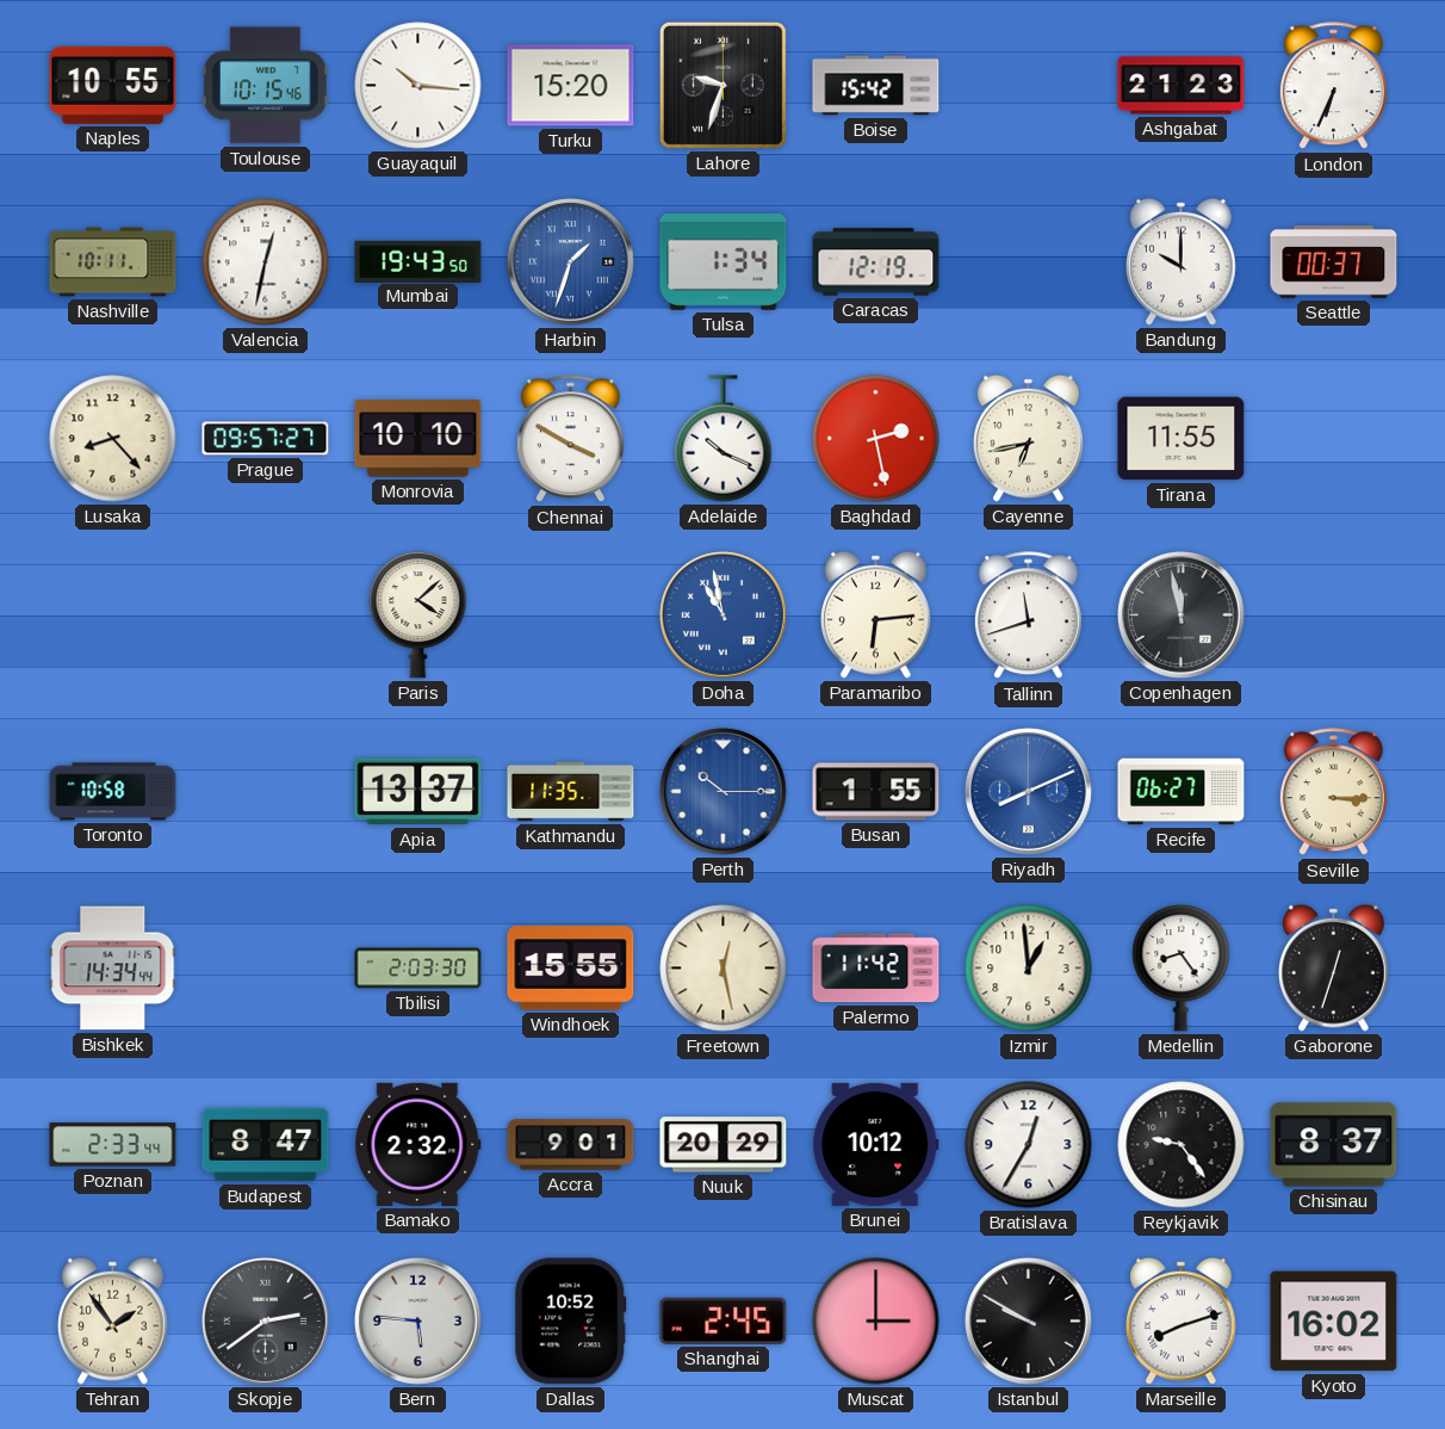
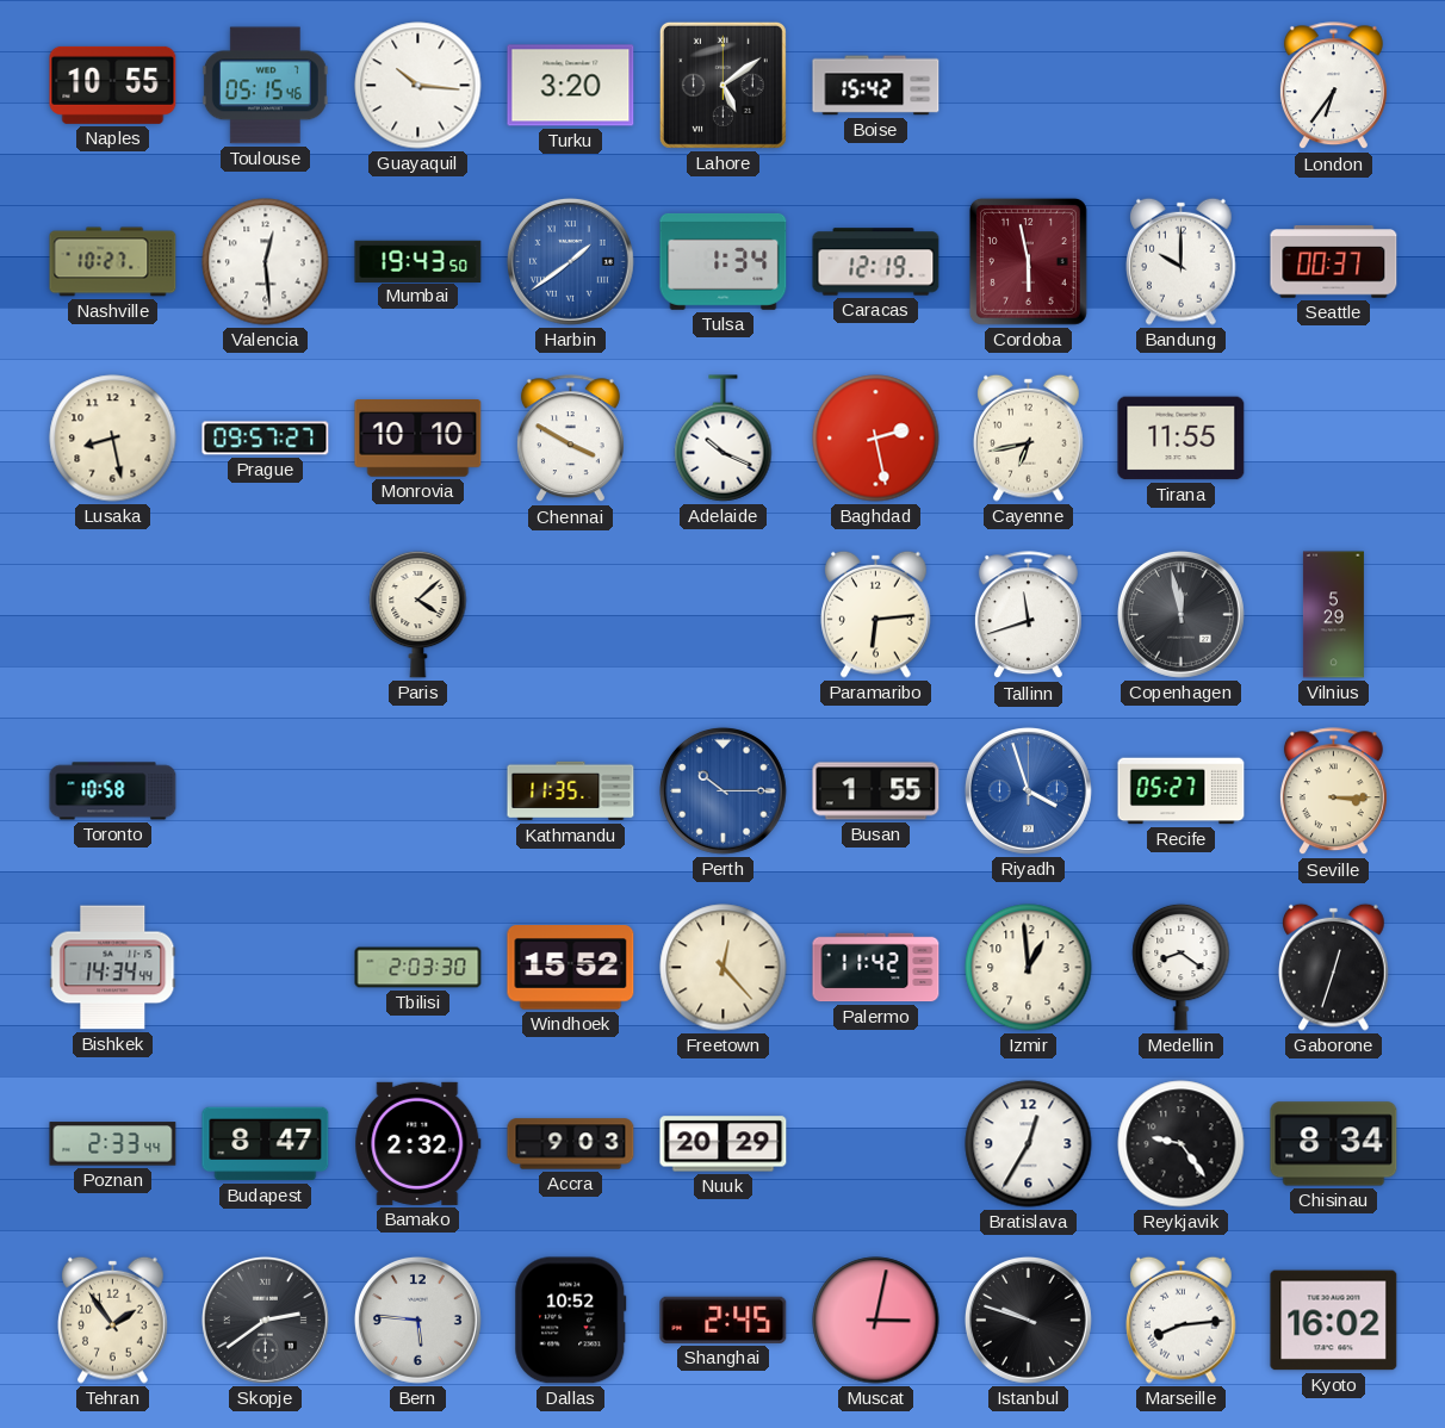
Toulouse: 10:15 -> 05:15 (265, 86)
Turku: 15:20 -> 3:20 (571, 86)
Lahore: 9:33 -> 5:09 (722, 85)
Ashgabat: 21:23 -> none (1182, 86)
London: 6:34 -> 6:36 (1333, 86)
Nashville: 10:11 -> 10:27 (113, 262)
Valencia: 12:32 -> 12:29 (266, 262)
Harbin: 1:33 -> 1:39 (570, 261)
Cordoba: none -> 5:58 (1028, 261)
Lusaka: 8:23 -> 8:28 (113, 439)
Doha: 10:58 -> none (722, 614)
Vilnius: none -> 5:29 (1333, 615)
Apia: 13:37 -> none (418, 792)
Riyadh: 8:11 -> 3:57 (1028, 790)
Recife: 06:27 -> 05:27 (1182, 791)
Windhoek: 15:55 -> 15:52 (571, 968)
Freetown: 12:28 -> 12:23 (724, 968)
Medellin: 8:24 -> 8:21 (1182, 967)
Accra: 9:01 -> 9:03 (571, 1144)
Brunei: 10:12 -> none (876, 1144)
Chisinau: 8:37 -> 8:34 (1334, 1144)
Muscat: 3:00 -> 3:02 (876, 1321)
Istanbul: 9:50 -> 9:48 (1028, 1320)
Marseille: 8:12 -> 8:14 (1182, 1320)
